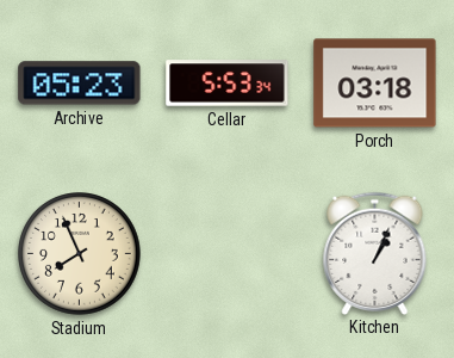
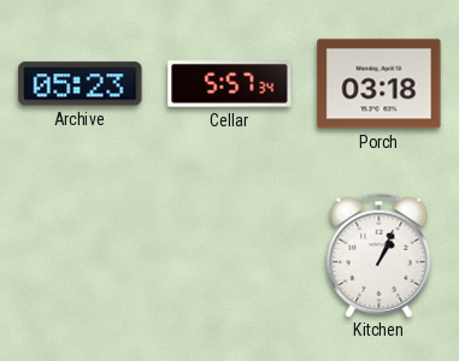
Cellar: 5:53 -> 5:57 (230, 84)
Stadium: 7:56 -> none (80, 254)
